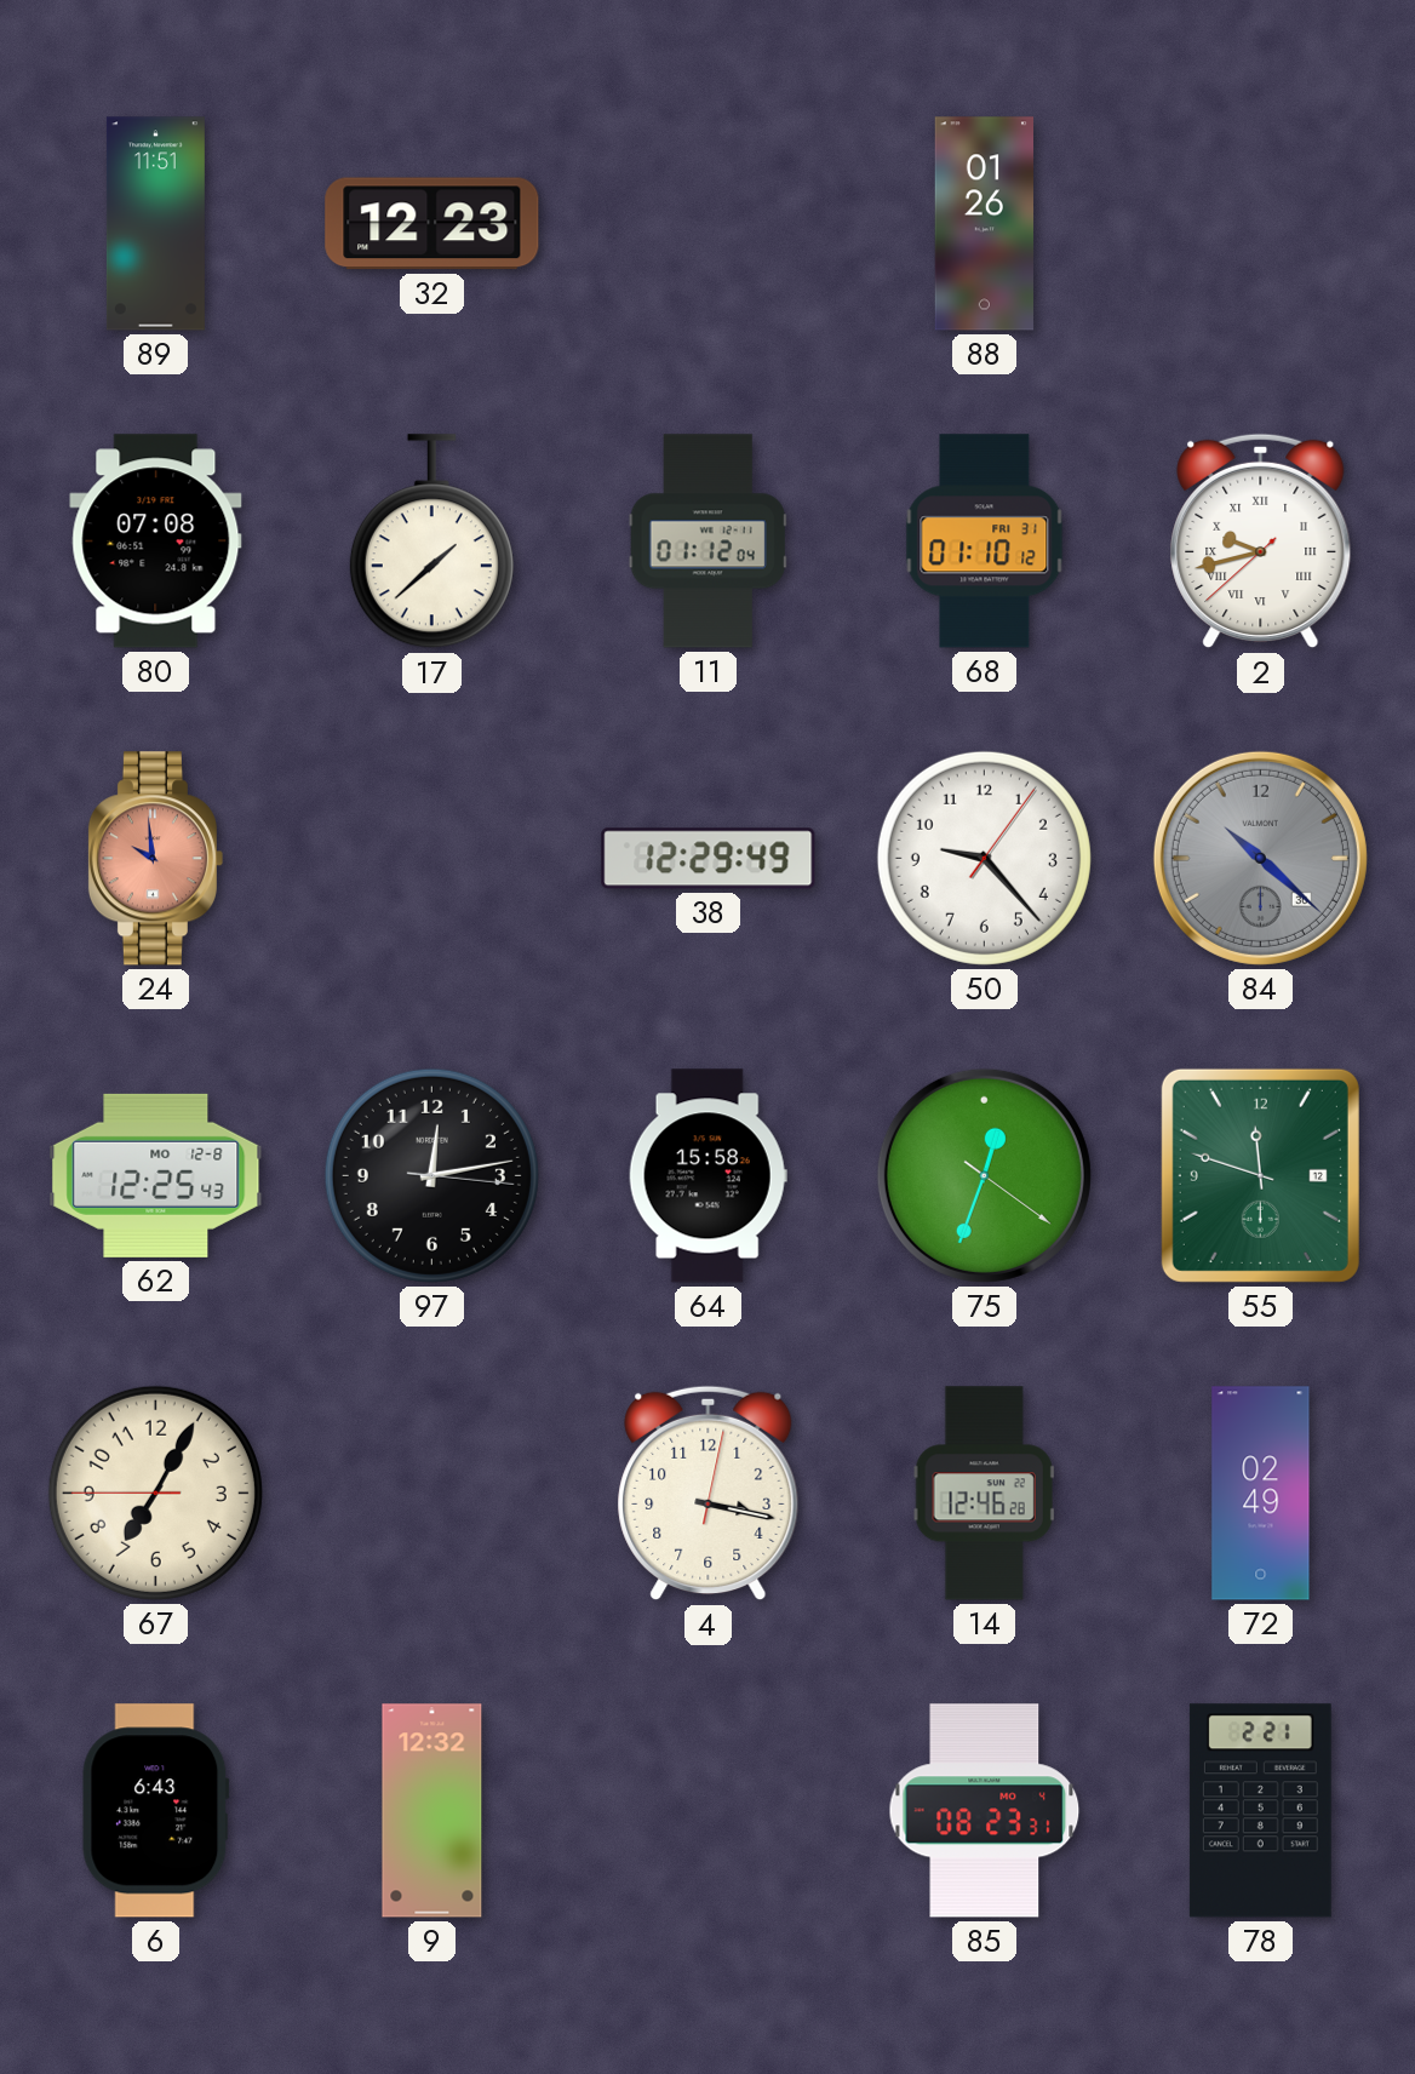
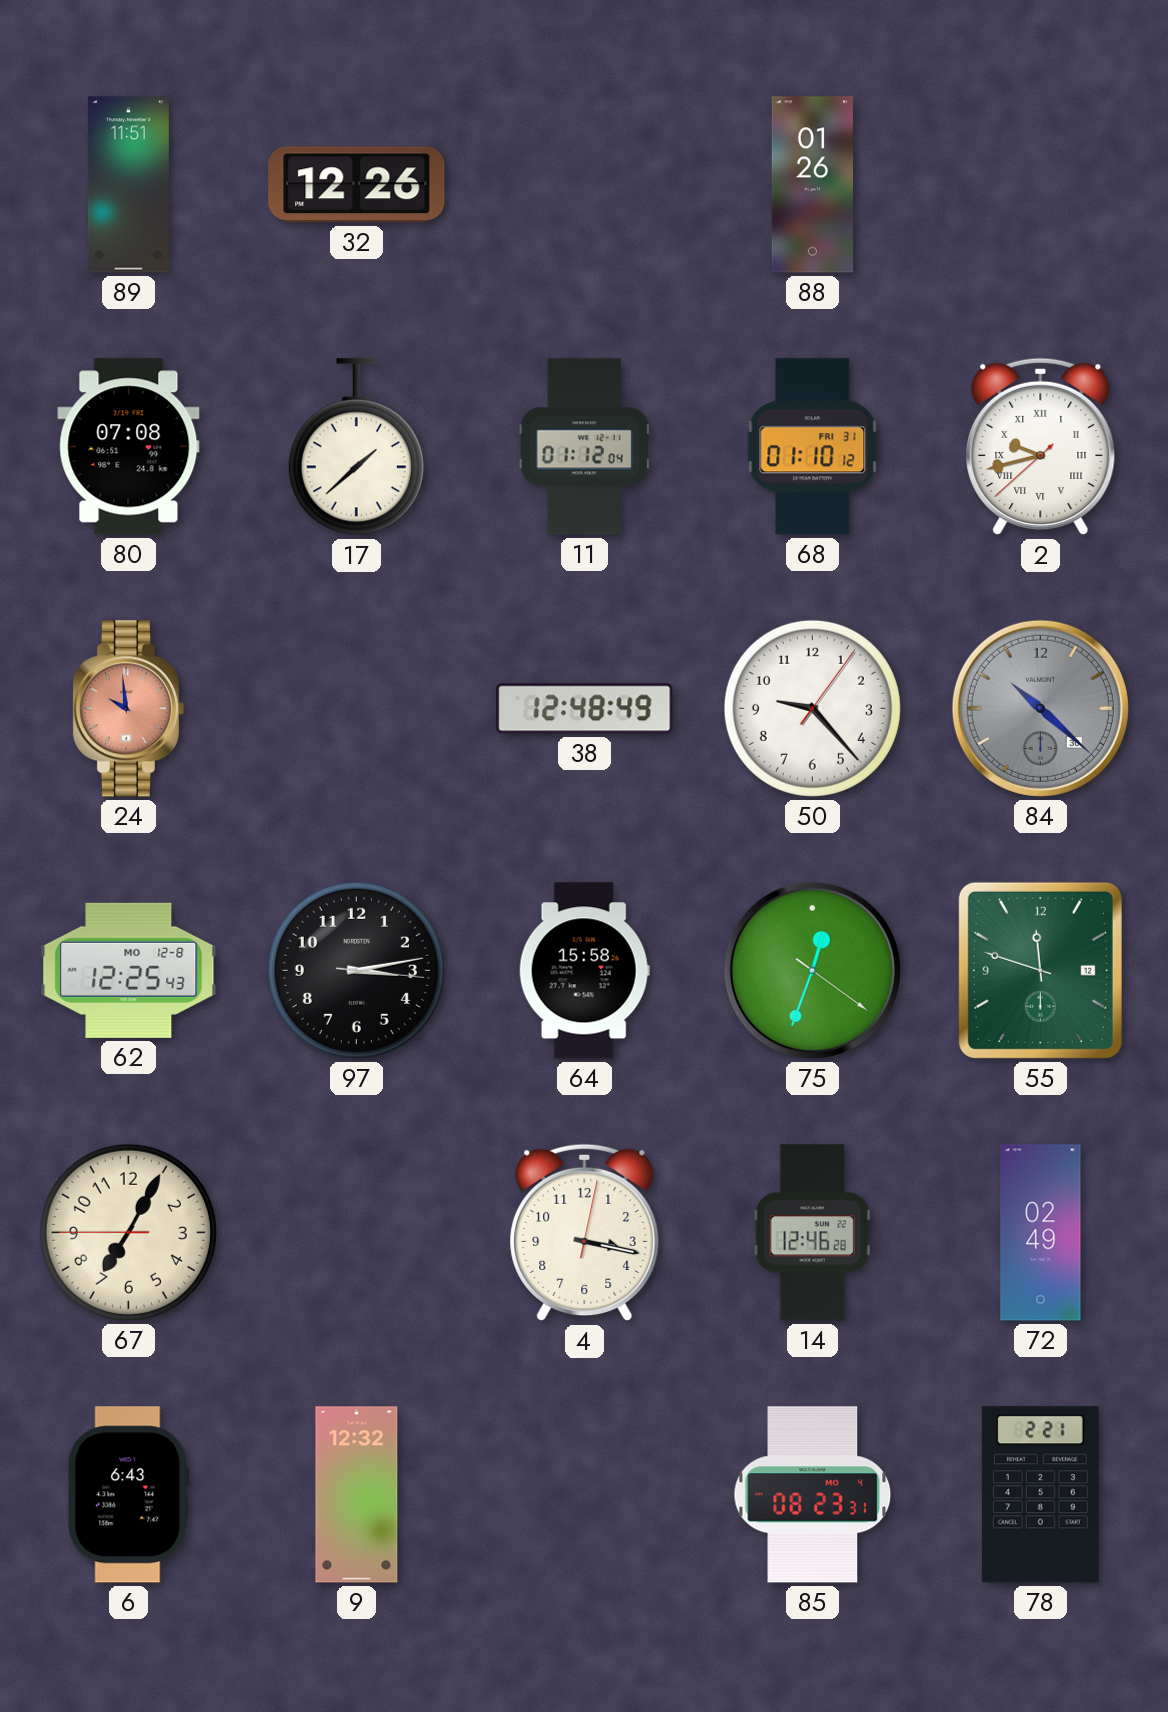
32: 12:23 -> 12:26 (357, 185)
38: 12:29 -> 12:48 (585, 709)
97: 12:13 -> 3:13 (356, 970)
